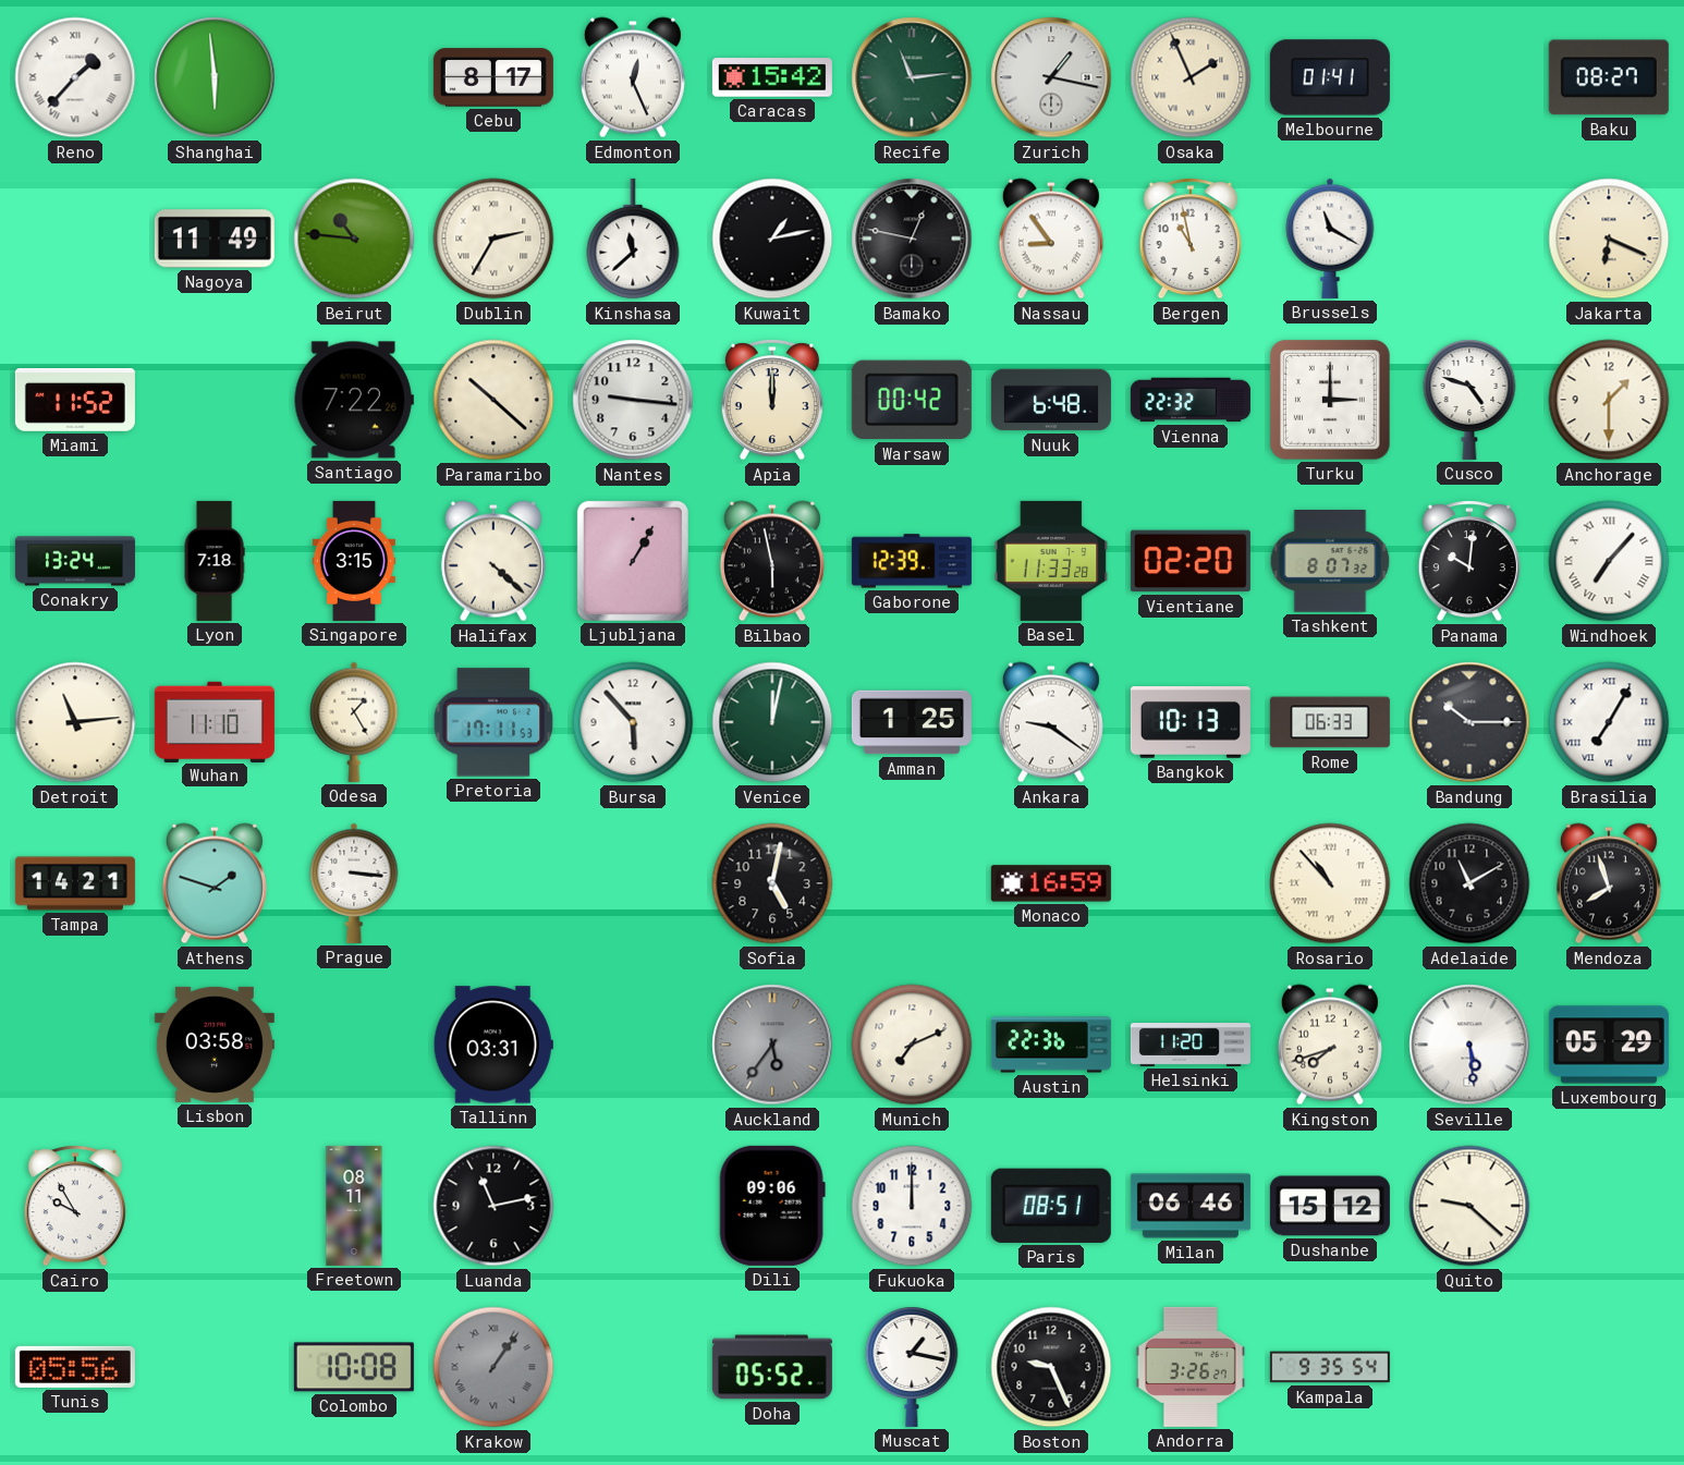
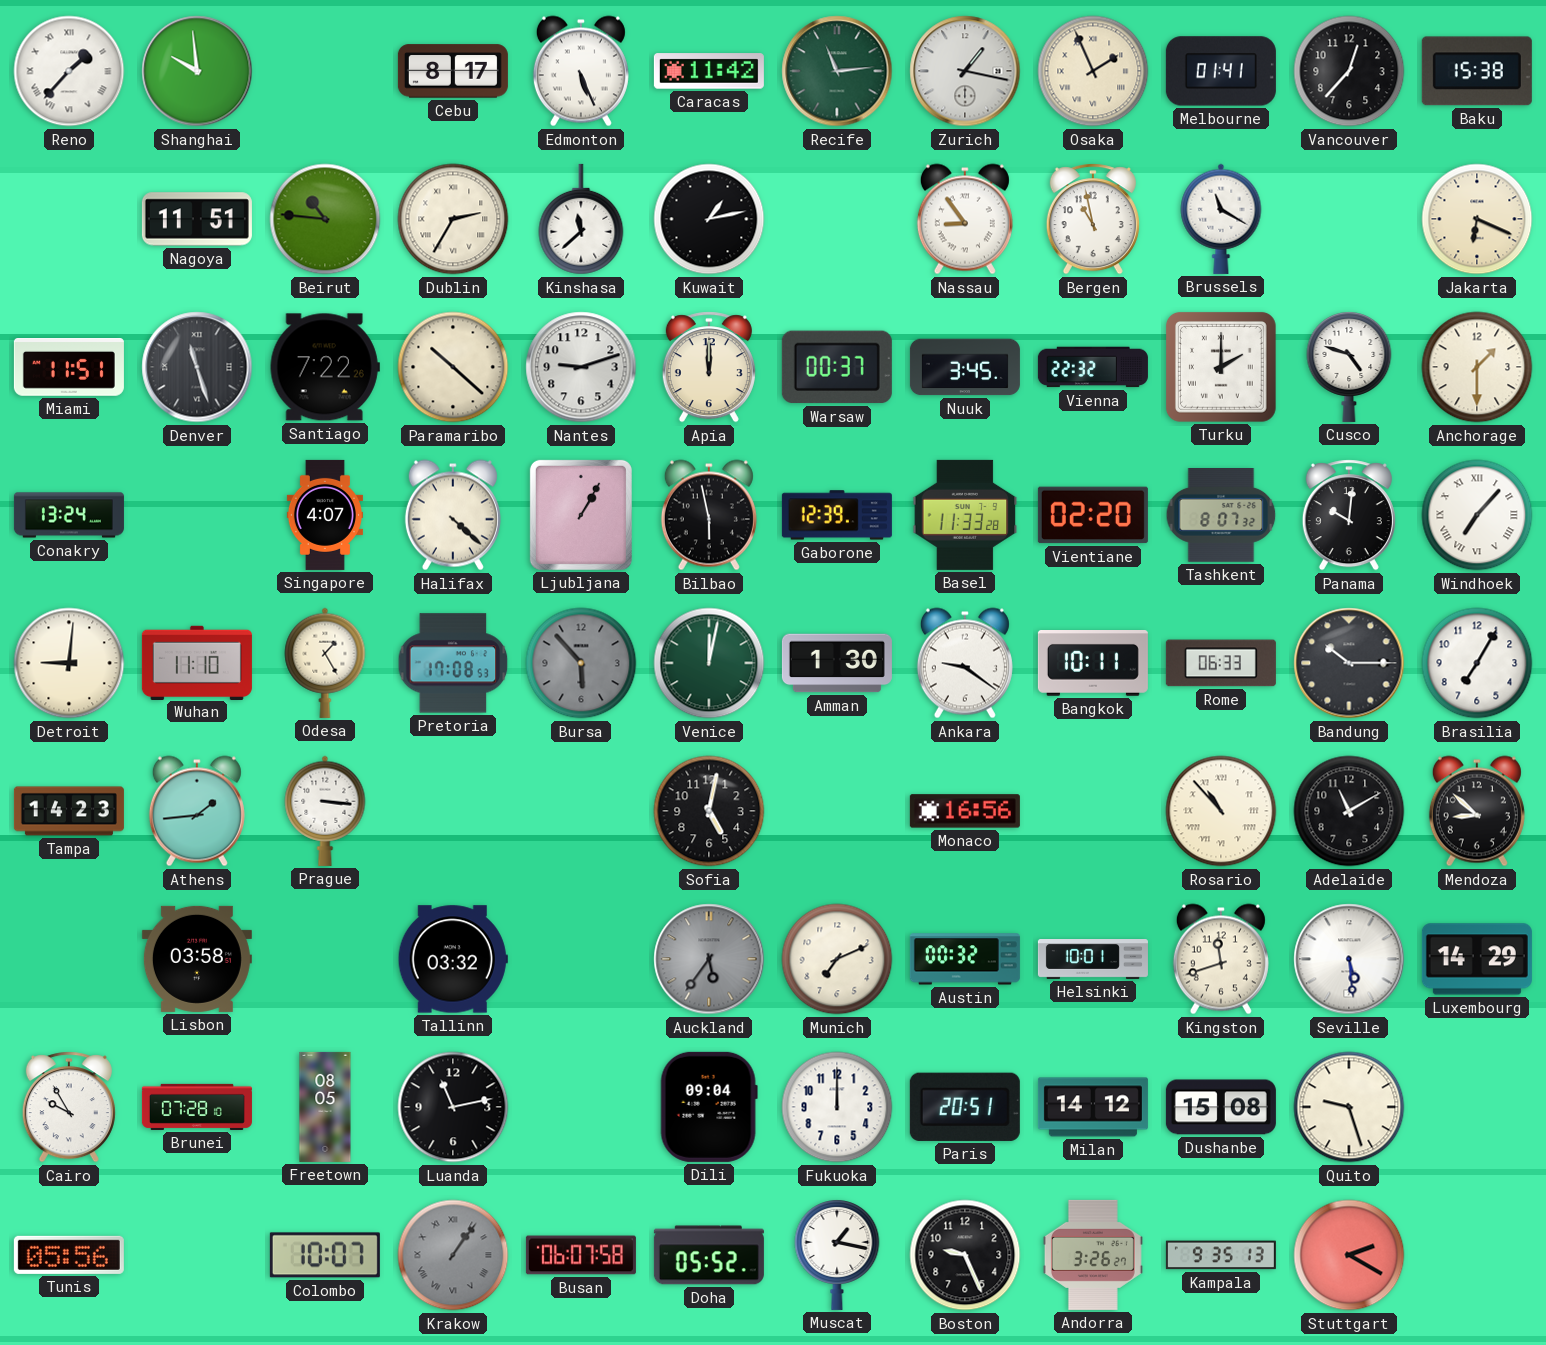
Shanghai: 5:59 -> 9:59 (197, 71)
Edmonton: 12:26 -> 5:26 (581, 71)
Caracas: 15:42 -> 11:42 (709, 71)
Vancouver: none -> 12:37 (1349, 71)
Baku: 08:27 -> 15:38 (1477, 71)
Nagoya: 11:49 -> 11:51 (197, 219)
Bamako: 12:47 -> none (912, 239)
Miami: 11:52 -> 11:51 (69, 368)
Denver: none -> 11:27 (197, 367)
Nantes: 9:16 -> 9:12 (581, 367)
Warsaw: 00:42 -> 00:37 (837, 367)
Nuuk: 6:48 -> 3:45 (965, 367)
Turku: 3:00 -> 2:00 (1221, 367)
Lyon: 7:18 -> none (215, 561)
Singapore: 3:15 -> 4:07 (325, 515)
Detroit: 11:14 -> 9:01 (69, 663)
Pretoria: 17:11 -> 17:08 (453, 663)
Bursa dial: white -> grey (581, 663)
Amman: 1:25 -> 1:30 (837, 663)
Bangkok: 10:13 -> 10:11 (1093, 664)
Brasilia numerals: Roman -> Arabic (1477, 663)
Tampa: 14:21 -> 14:23 (69, 811)
Athens: 1:48 -> 1:44 (197, 811)
Monaco: 16:59 -> 16:56 (965, 811)
Mendoza: 7:57 -> 8:52 (1477, 811)
Tallinn: 03:31 -> 03:32 (453, 959)
Austin: 22:36 -> 00:32 (965, 959)
Helsinki: 11:20 -> 10:01 (1093, 960)
Kingston: 7:42 -> 11:42 (1221, 959)
Luxembourg: 05:29 -> 14:29 (1477, 959)
Brunei: none -> 07:28 (197, 1107)
Freetown: 08:11 -> 08:05 (325, 1107)
Dili: 09:06 -> 09:04 (709, 1107)
Paris: 08:51 -> 20:51 (965, 1107)
Milan: 06:46 -> 14:12 (1093, 1107)
Dushanbe: 15:12 -> 15:08 (1221, 1107)
Quito: 9:22 -> 9:27 (1349, 1107)
Colombo: 10:08 -> 10:07 (325, 1255)
Busan: none -> 06:07 (581, 1255)
Kampala: 9:35:54 -> 9:35:13 (1221, 1255)
Stuttgart: none -> 2:20 (1349, 1255)
